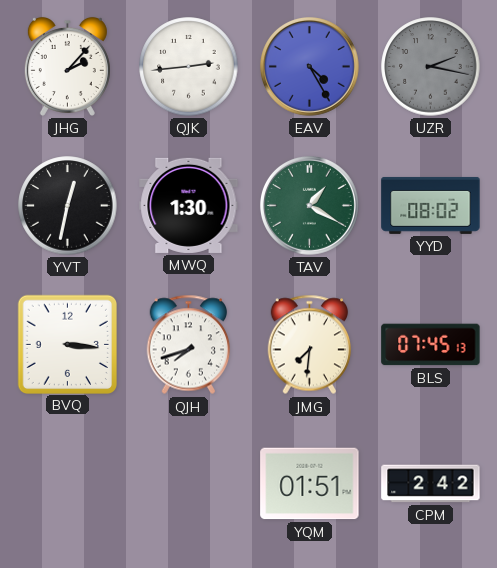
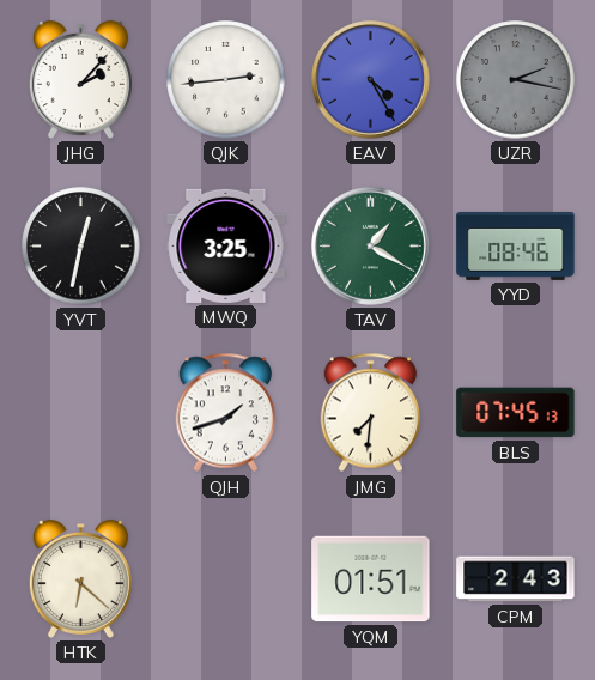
MWQ: 1:30 -> 3:25 (226, 245)
YYD: 08:02 -> 08:46 (516, 245)
BVQ: 3:16 -> none (67, 344)
QJH: 7:42 -> 1:42 (226, 413)
HTK: none -> 6:22 (80, 578)
CPM: 2:42 -> 2:43 (516, 579)
